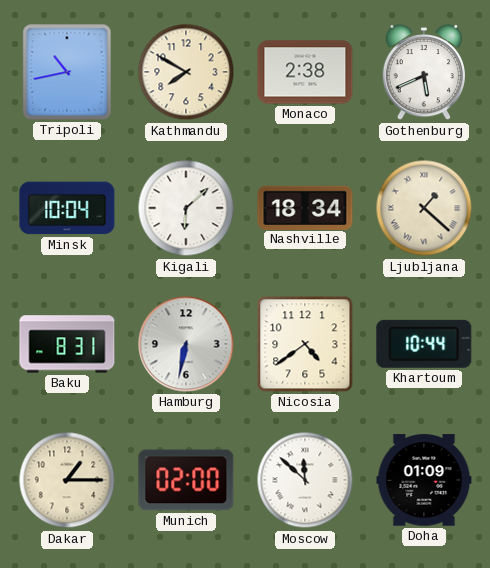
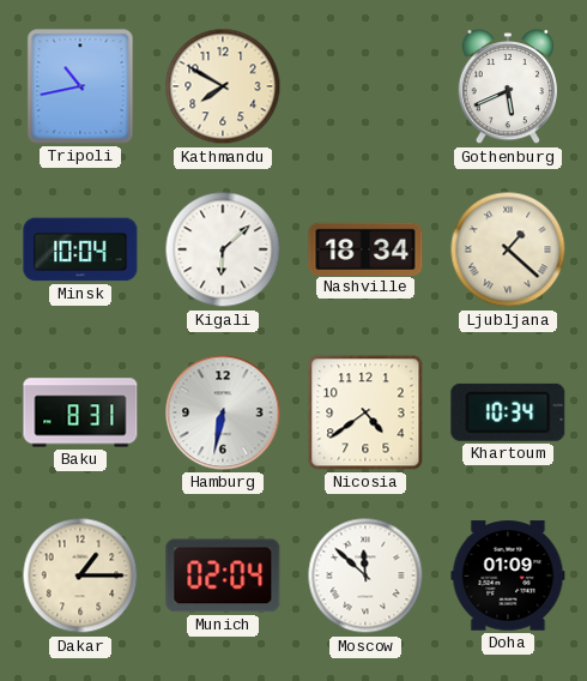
Monaco: 2:38 -> none (305, 72)
Khartoum: 10:44 -> 10:34 (508, 412)
Munich: 02:00 -> 02:04 (223, 575)
